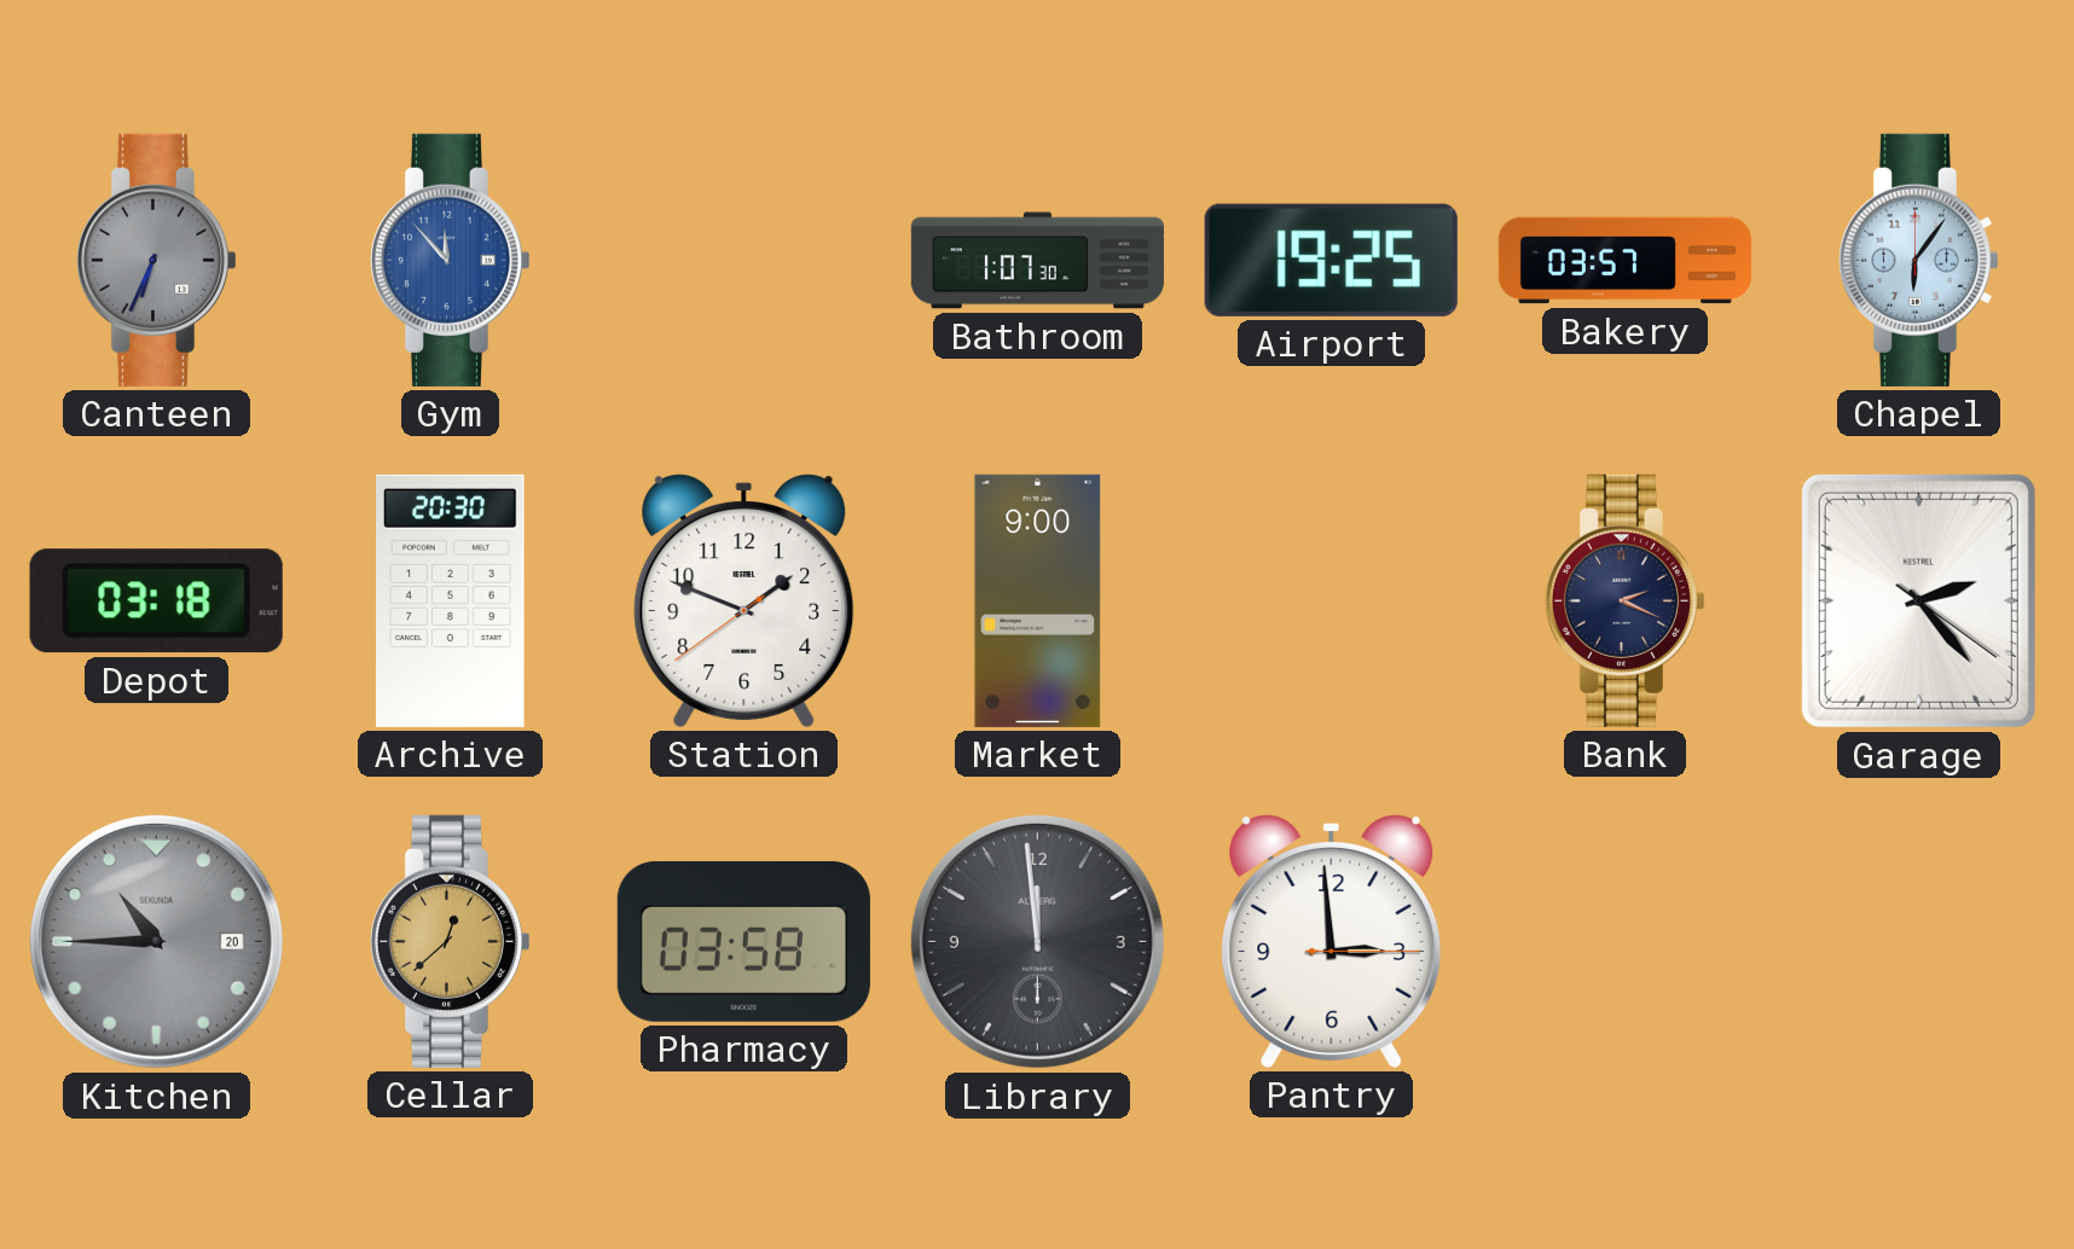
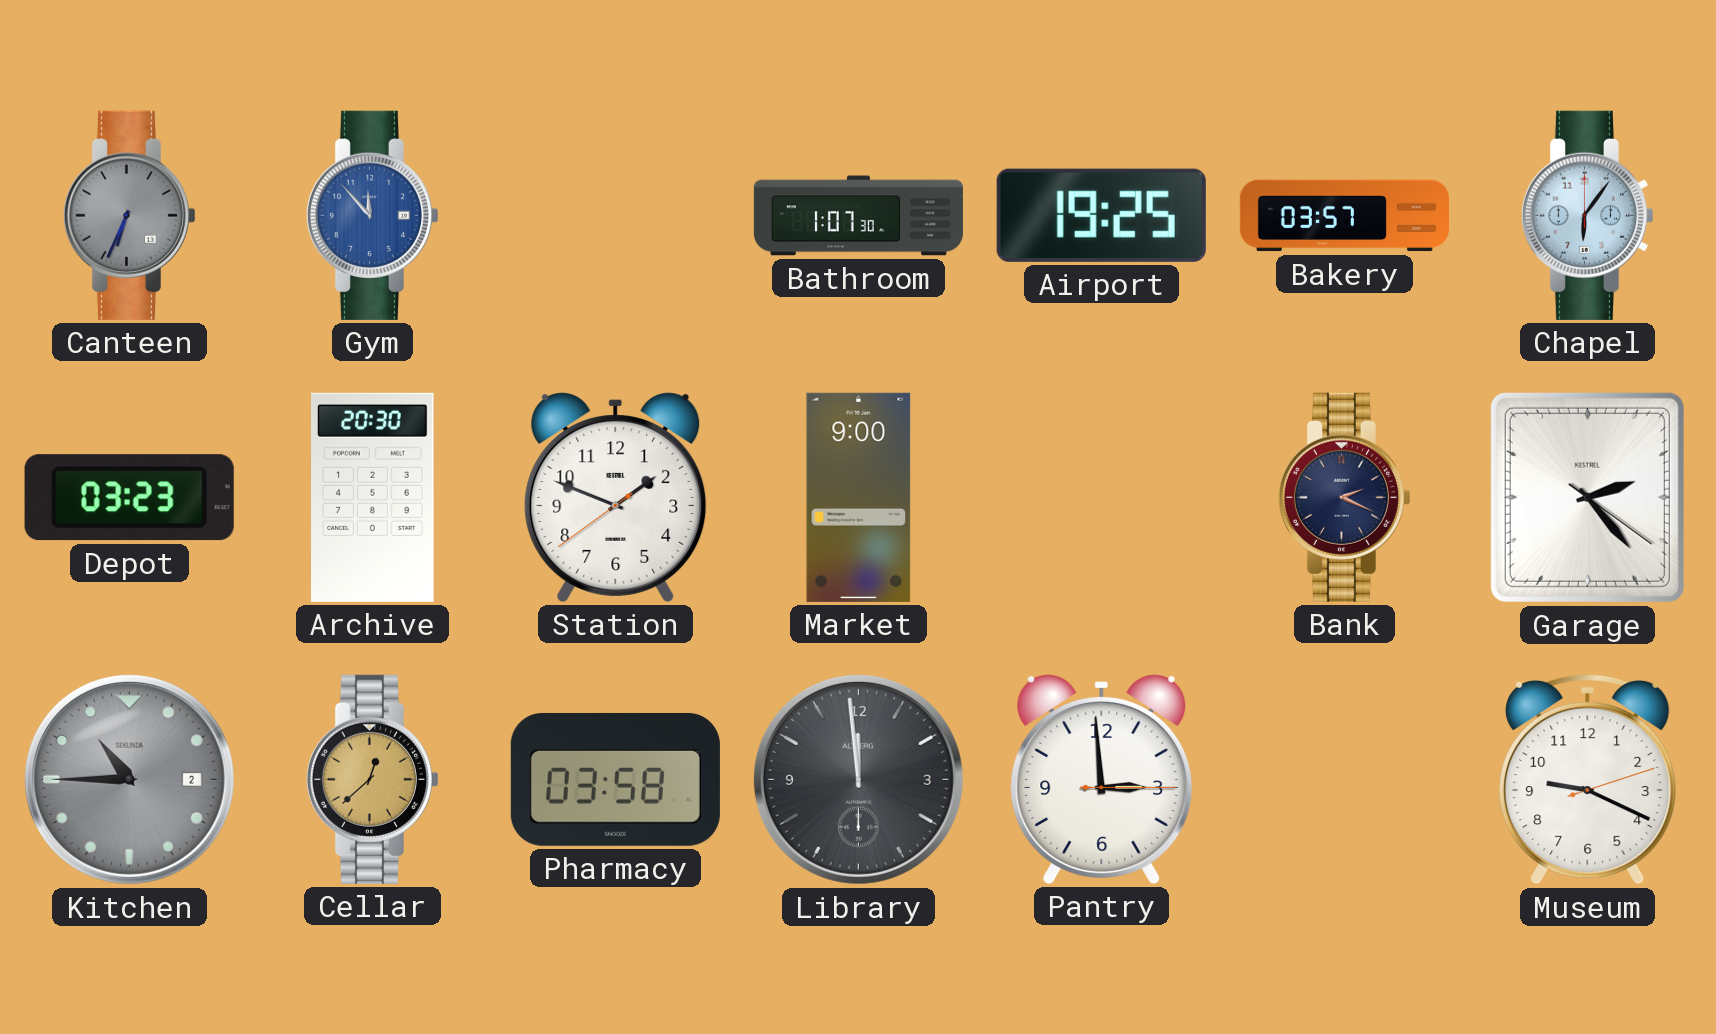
Depot: 03:18 -> 03:23 (129, 498)
Kitchen date: 20 -> 2 (129, 779)
Museum: none -> 9:19 (1588, 779)
